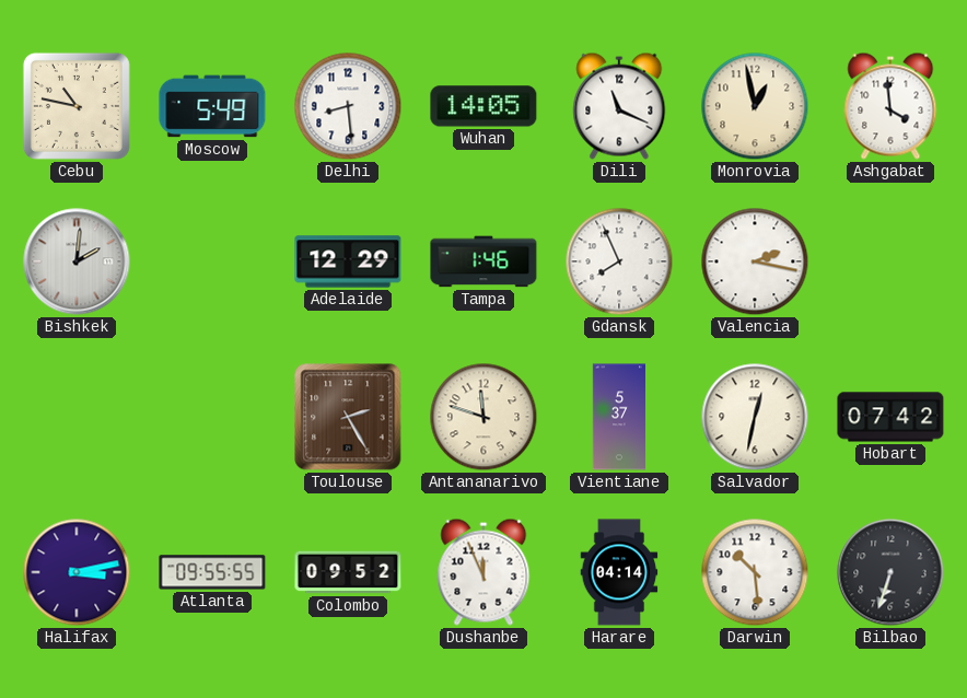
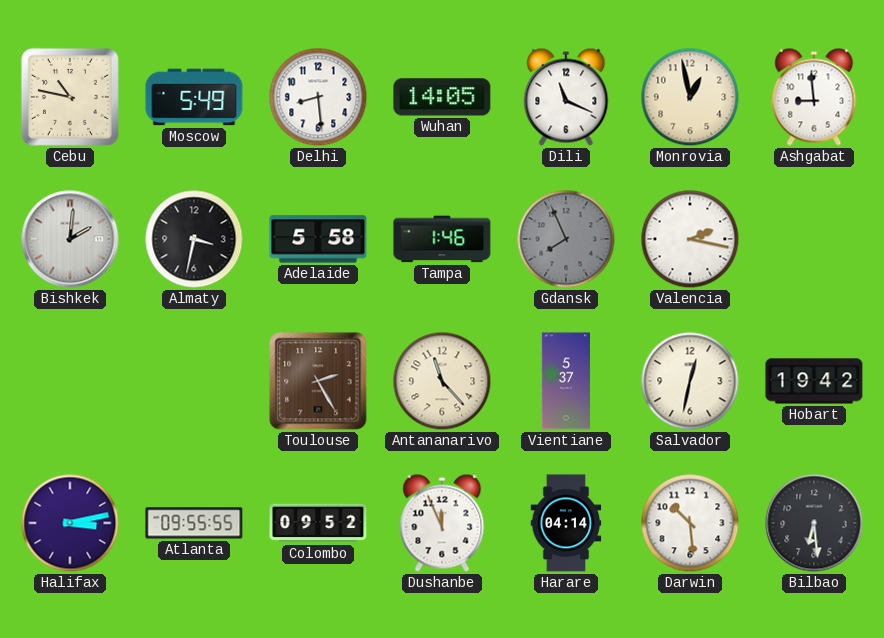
Ashgabat: 3:59 -> 8:59 (814, 97)
Almaty: none -> 3:32 (194, 239)
Adelaide: 12:29 -> 5:58 (318, 239)
Gdansk dial: white -> grey (566, 239)
Antananarivo: 11:48 -> 11:23 (442, 381)
Hobart: 07:42 -> 19:42 (814, 381)
Bilbao: 6:33 -> 6:29 (814, 523)
